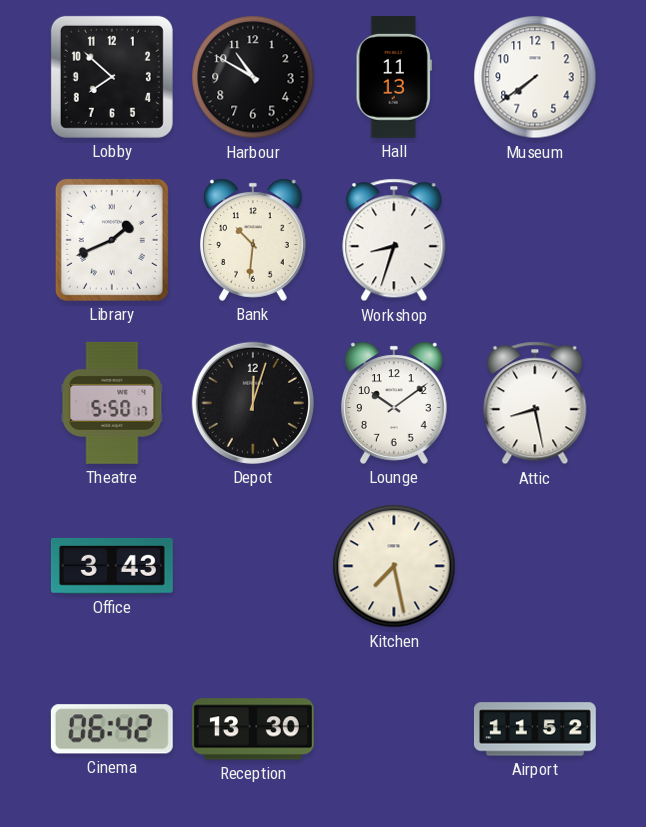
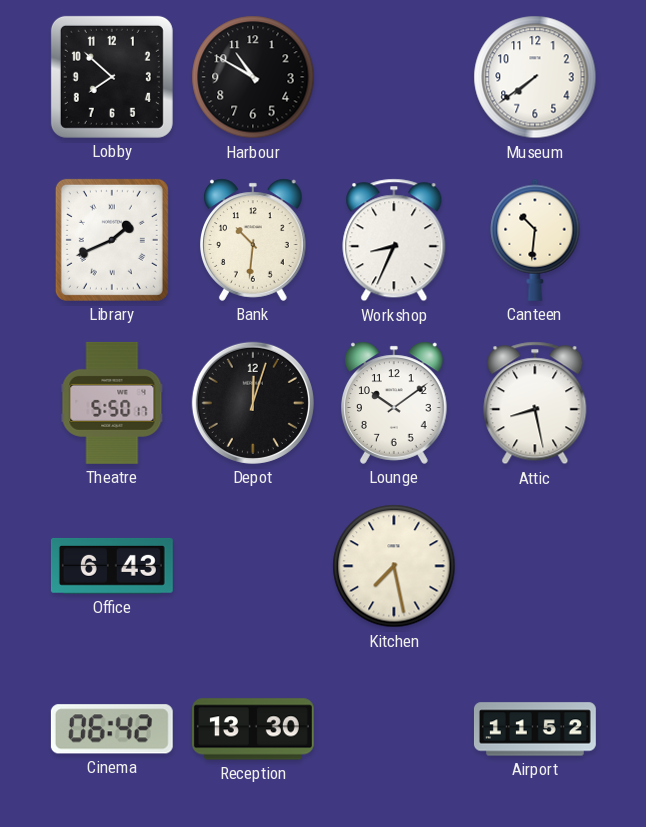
Hall: 11:13 -> none (394, 77)
Workshop: 8:33 -> 8:34 (394, 240)
Canteen: none -> 10:31 (535, 240)
Office: 3:43 -> 6:43 (112, 566)
